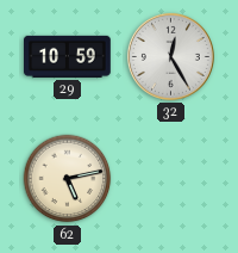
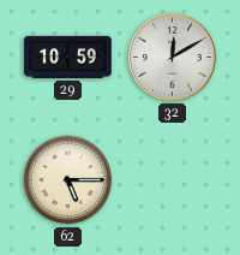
32: 12:25 -> 12:10 (172, 57)
62: 5:13 -> 5:15 (68, 180)
